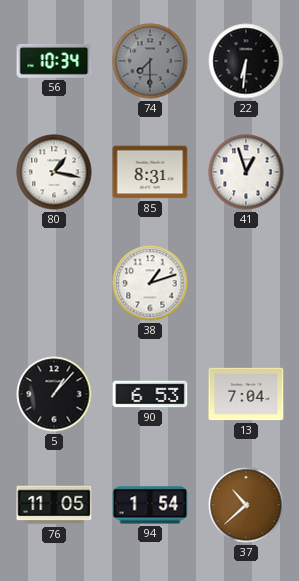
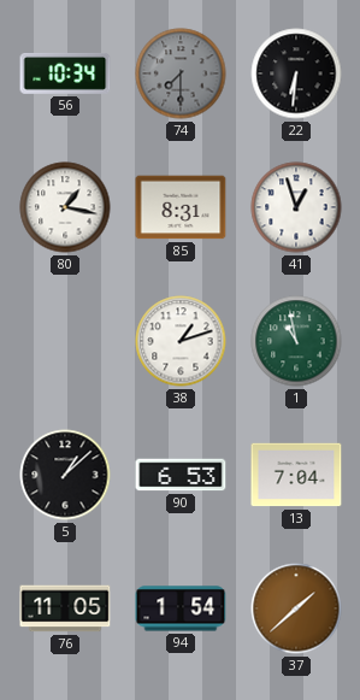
1: none -> 10:58 (296, 341)
5: 1:07 -> 1:08 (65, 475)
37: 10:38 -> 1:38 (296, 608)
